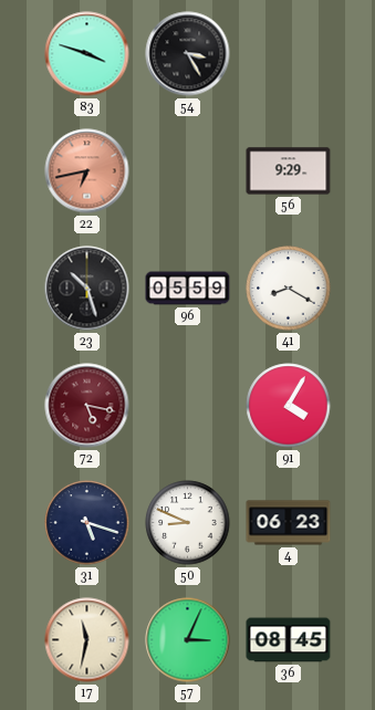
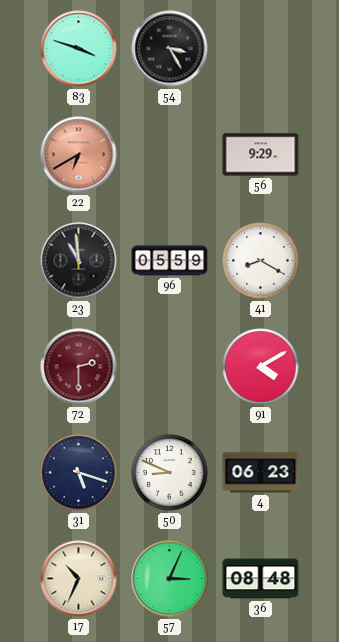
22: 6:43 -> 6:40 (79, 155)
23: 10:27 -> 10:59 (79, 261)
72: 5:17 -> 2:30 (79, 367)
91: 4:05 -> 4:10 (261, 367)
17: 11:32 -> 10:34 (79, 579)
36: 08:45 -> 08:48 (261, 579)
